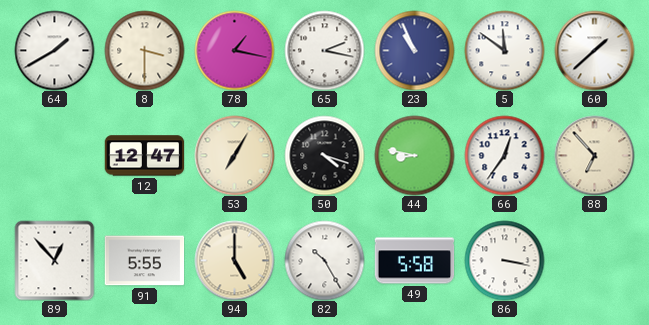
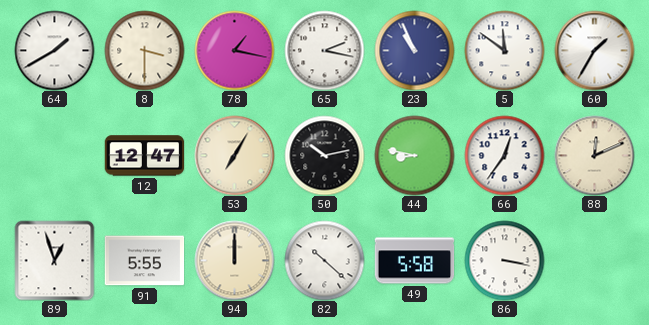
60: 1:38 -> 1:35 (594, 50)
50: 4:18 -> 10:13 (324, 155)
88: 6:53 -> 12:11 (594, 155)
89: 12:53 -> 12:57 (54, 260)
94: 5:00 -> 12:00 (234, 260)
82: 10:25 -> 10:22 (324, 260)
